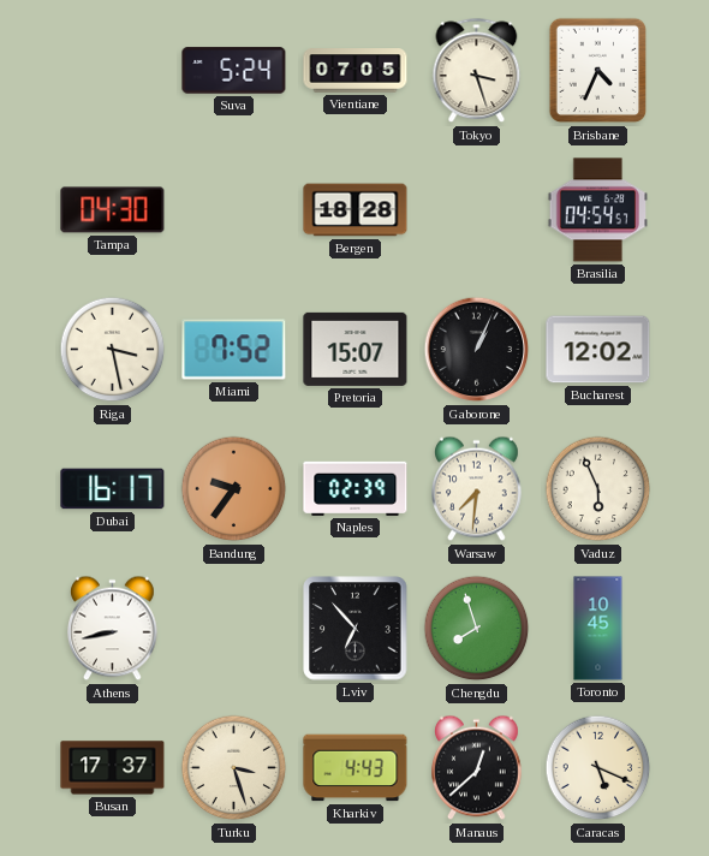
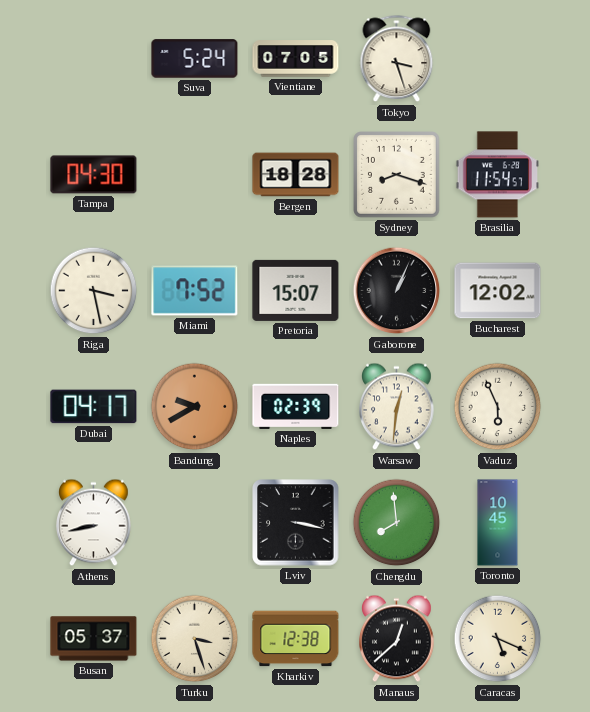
Brisbane: 4:34 -> none (598, 71)
Sydney: none -> 8:18 (397, 175)
Brasilia: 04:54 -> 11:54 (497, 175)
Dubai: 16:17 -> 04:17 (94, 407)
Bandung: 9:36 -> 9:40 (195, 407)
Warsaw: 7:31 -> 12:31 (397, 407)
Lviv: 6:53 -> 3:17 (296, 523)
Chengdu: 7:57 -> 7:59 (397, 523)
Busan: 17:37 -> 05:37 (94, 639)
Kharkiv: 4:43 -> 12:38 (296, 639)
